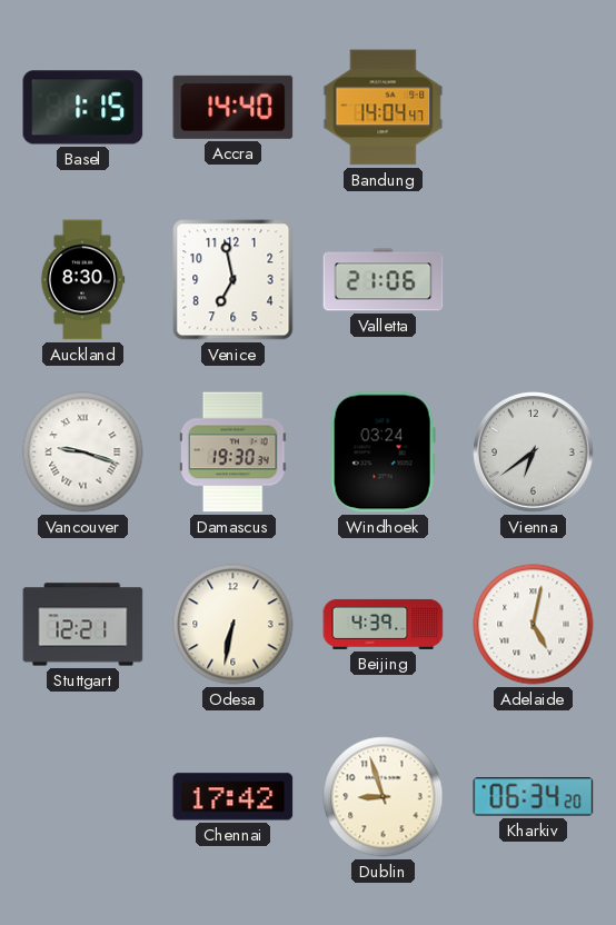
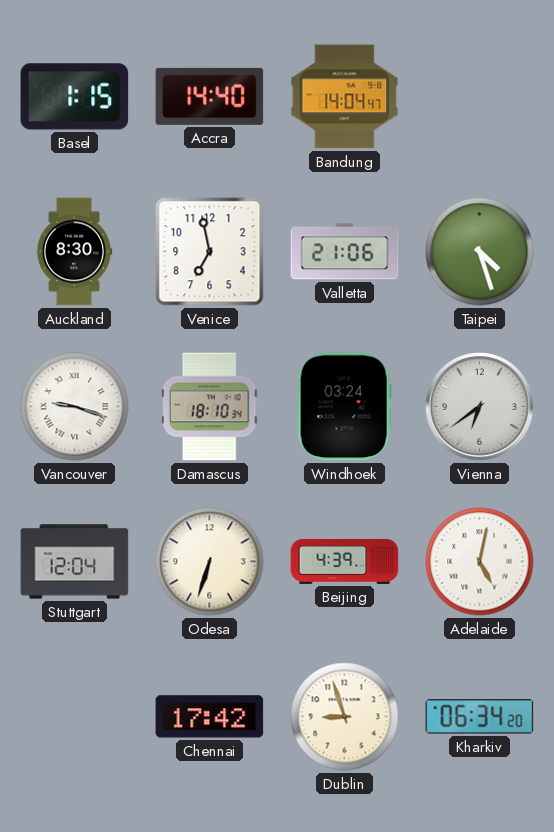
Taipei: none -> 4:27 (480, 252)
Damascus: 19:30 -> 18:10 (209, 407)
Stuttgart: 12:21 -> 12:04 (75, 562)
Odesa: 6:32 -> 6:33 (210, 562)
